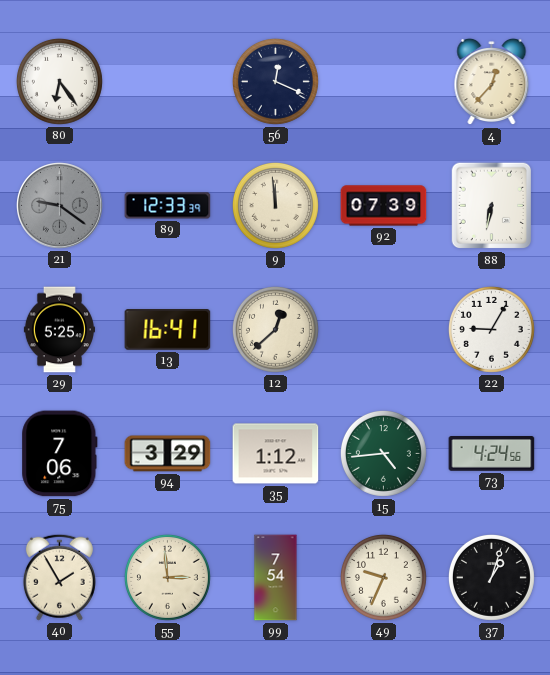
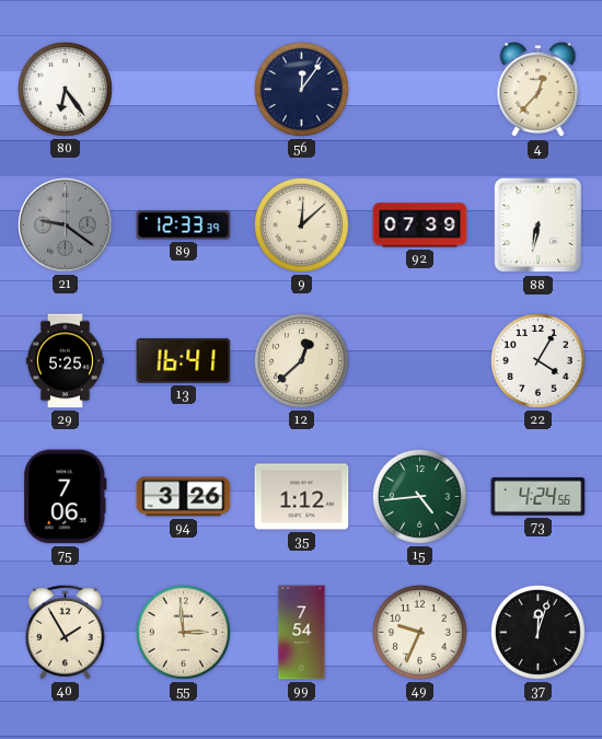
56: 12:19 -> 12:06 (301, 89)
9: 11:59 -> 12:08 (301, 224)
22: 9:05 -> 4:05 (537, 360)
94: 3:29 -> 3:26 (184, 497)
37: 1:03 -> 12:03 (537, 632)
